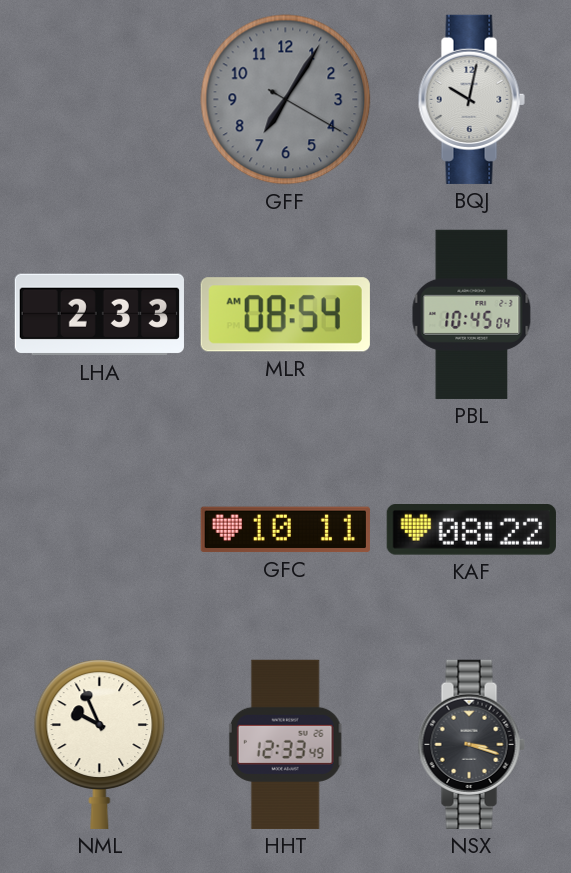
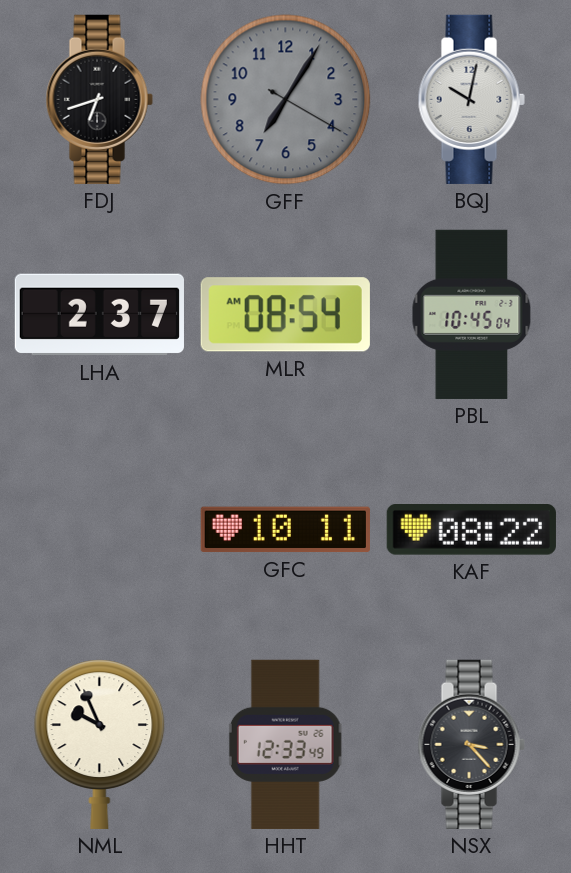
FDJ: none -> 6:42 (99, 99)
LHA: 2:33 -> 2:37 (99, 315)
NSX: 3:18 -> 3:23 (471, 744)
